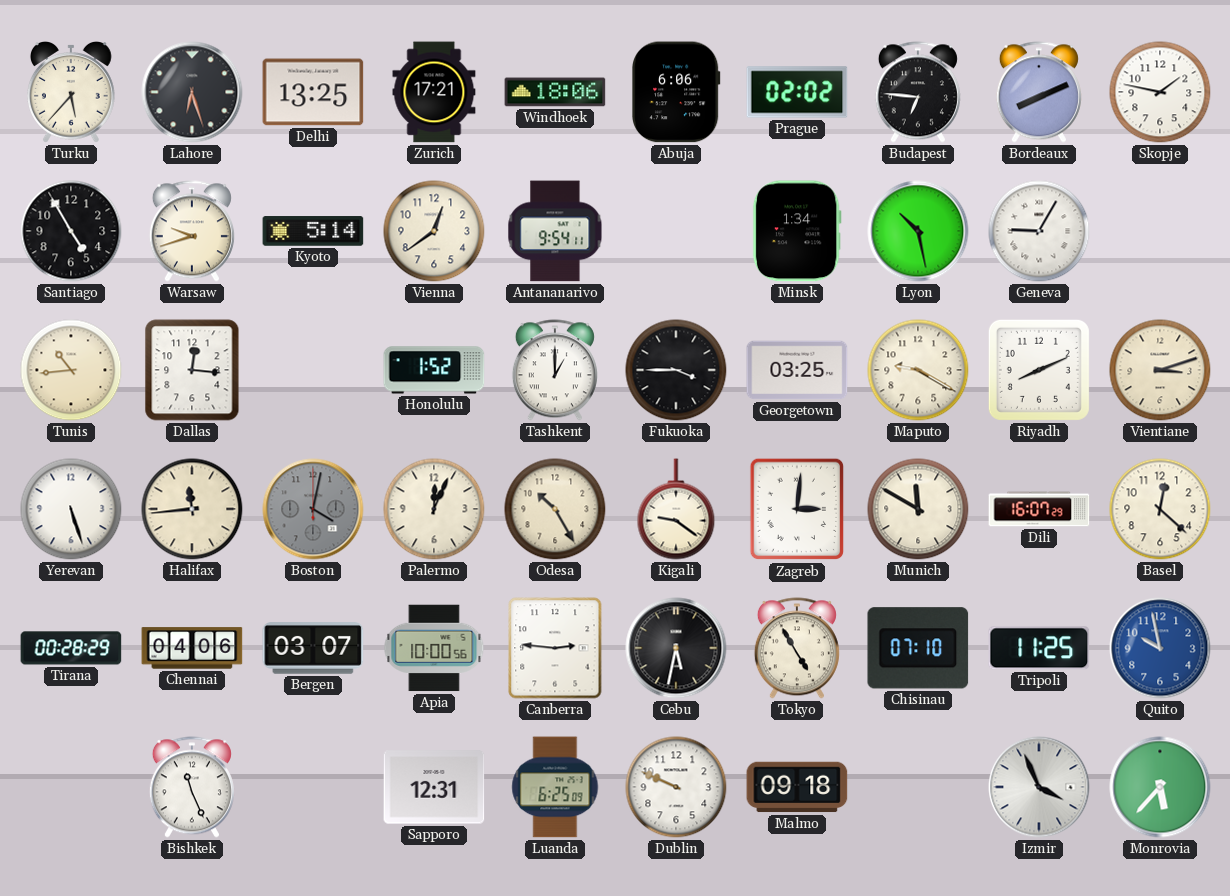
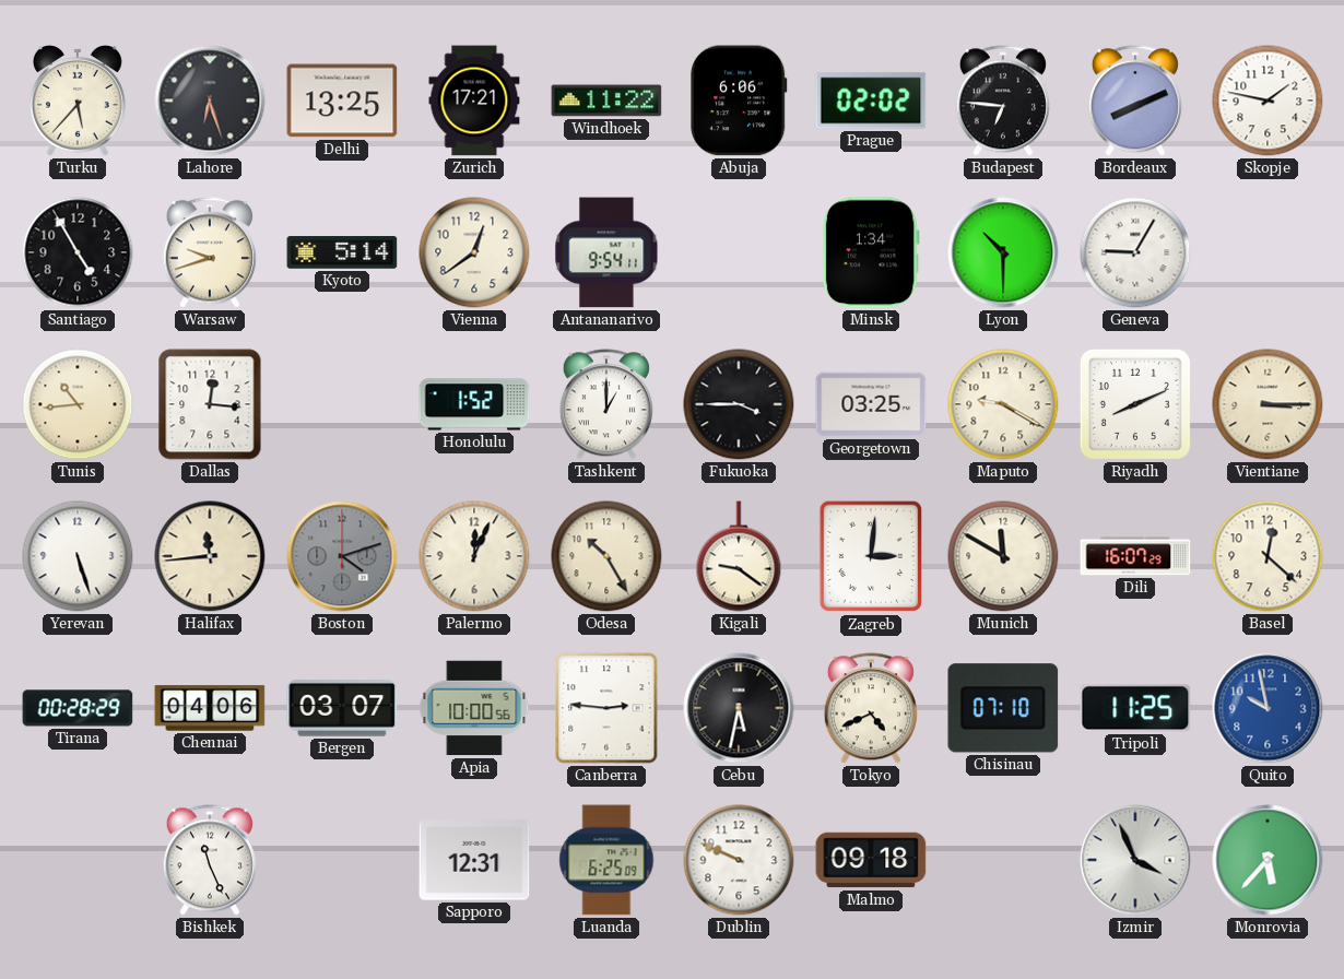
Windhoek: 18:06 -> 11:22 (606, 101)
Lyon: 10:28 -> 10:30 (1003, 252)
Vientiane: 3:12 -> 3:15 (1268, 404)
Boston: 4:02 -> 4:12 (342, 556)
Tokyo: 4:55 -> 4:41 (871, 708)
